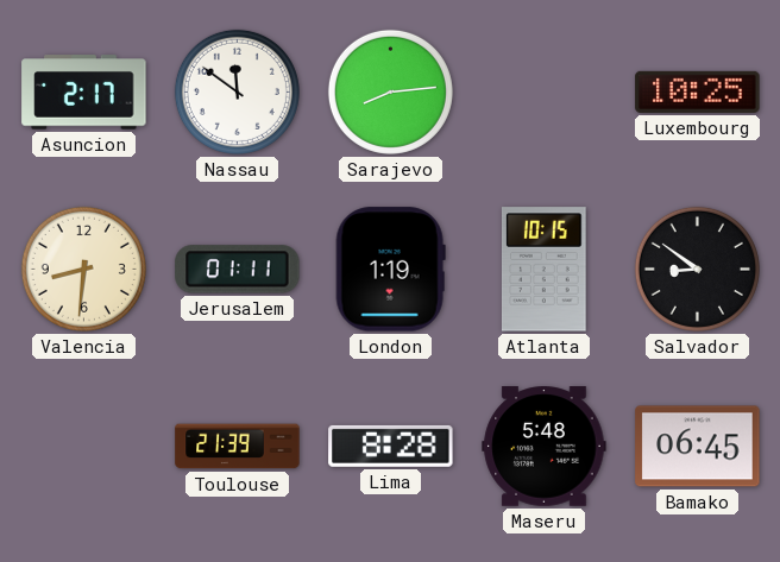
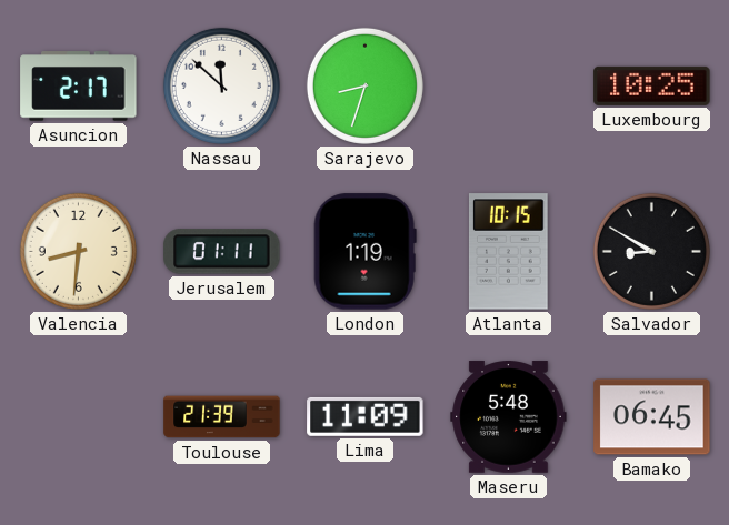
Nassau: 11:51 -> 11:52 (221, 85)
Sarajevo: 8:14 -> 8:33 (364, 85)
Salvador: 8:51 -> 8:50 (651, 251)
Lima: 8:28 -> 11:09 (366, 416)
